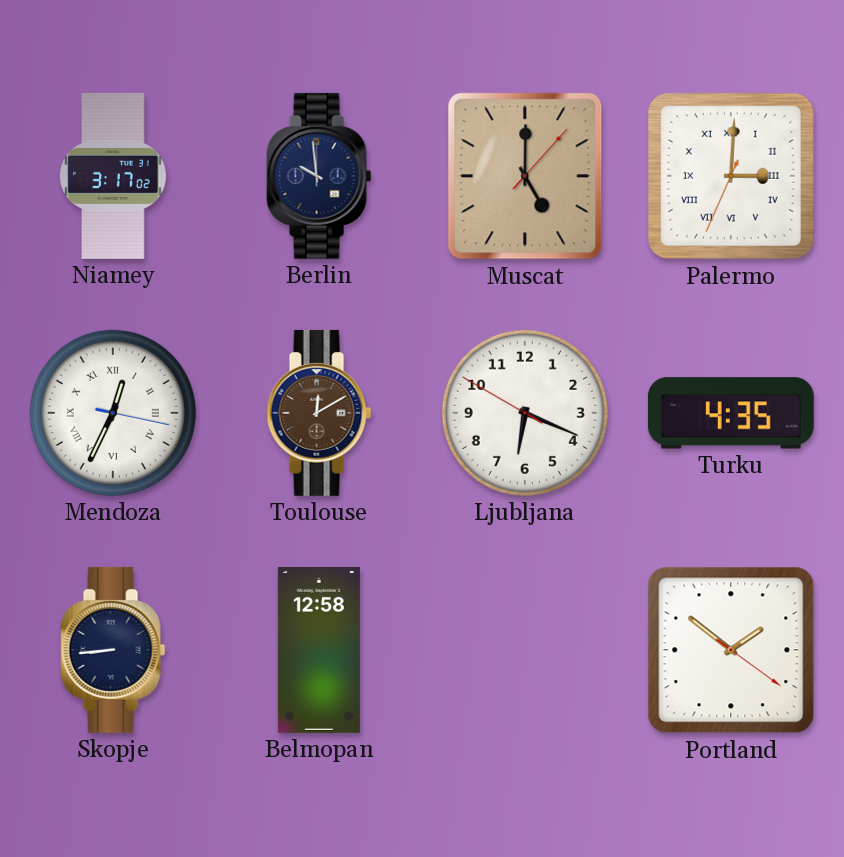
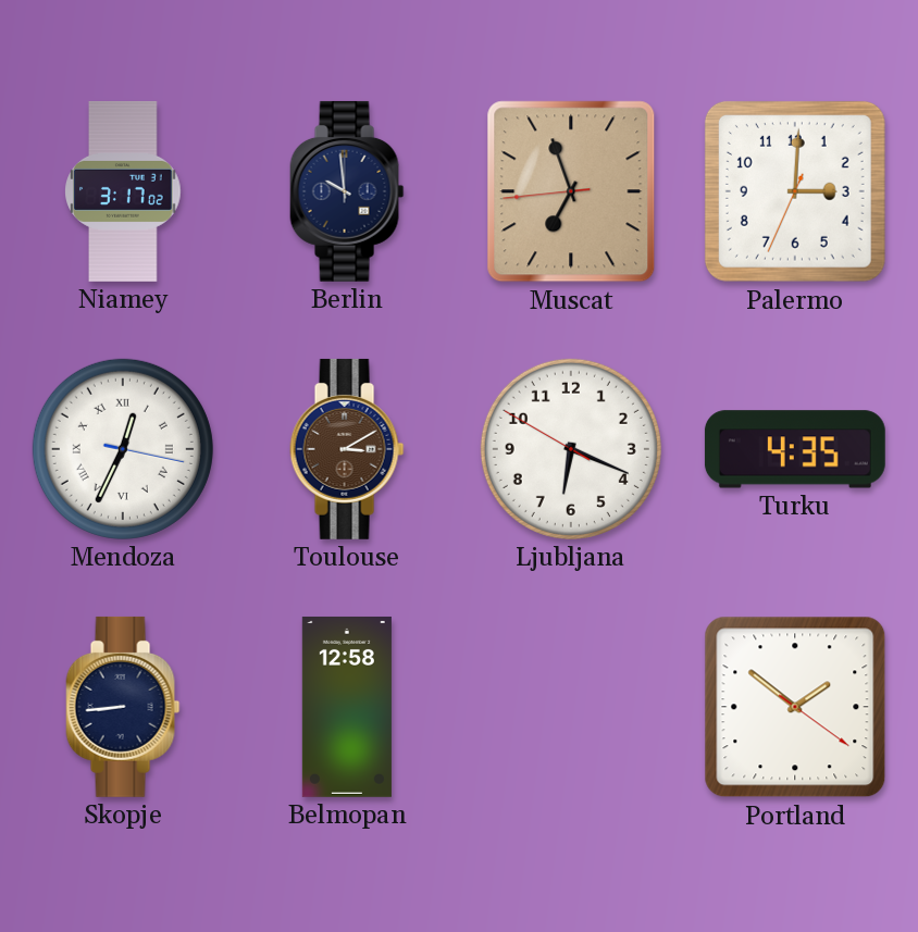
Muscat: 5:00 -> 6:56 (571, 191)
Palermo numerals: Roman -> Arabic (795, 191)
Toulouse: 12:10 -> 3:10 (347, 449)
